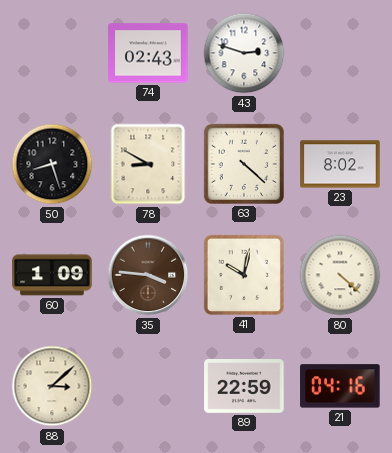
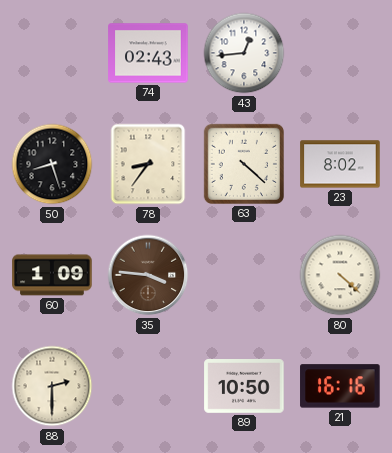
43: 2:48 -> 12:44 (244, 53)
78: 8:50 -> 8:36 (148, 164)
41: 10:02 -> none (244, 275)
88: 3:08 -> 2:30 (52, 386)
89: 22:59 -> 10:50 (244, 387)
21: 04:16 -> 16:16 (340, 386)
